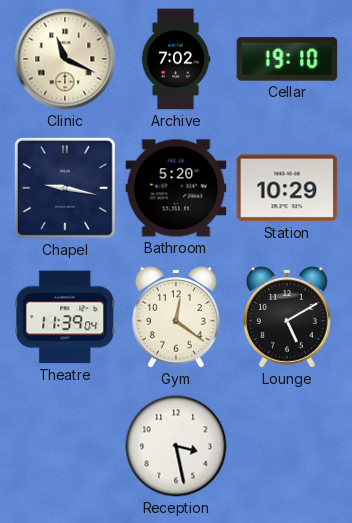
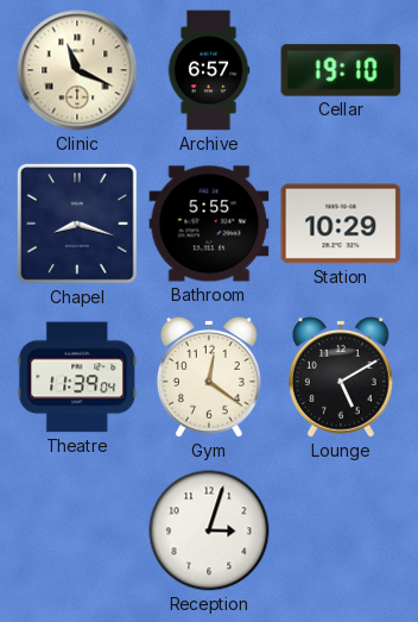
Archive: 7:02 -> 6:57 (209, 70)
Chapel: 9:17 -> 8:18 (77, 224)
Bathroom: 5:20 -> 5:55 (209, 224)
Reception: 3:28 -> 3:03 (209, 530)
